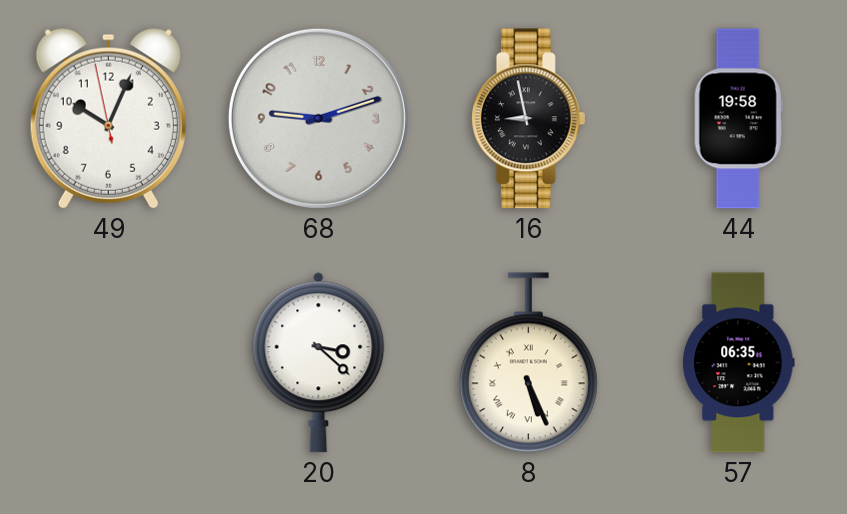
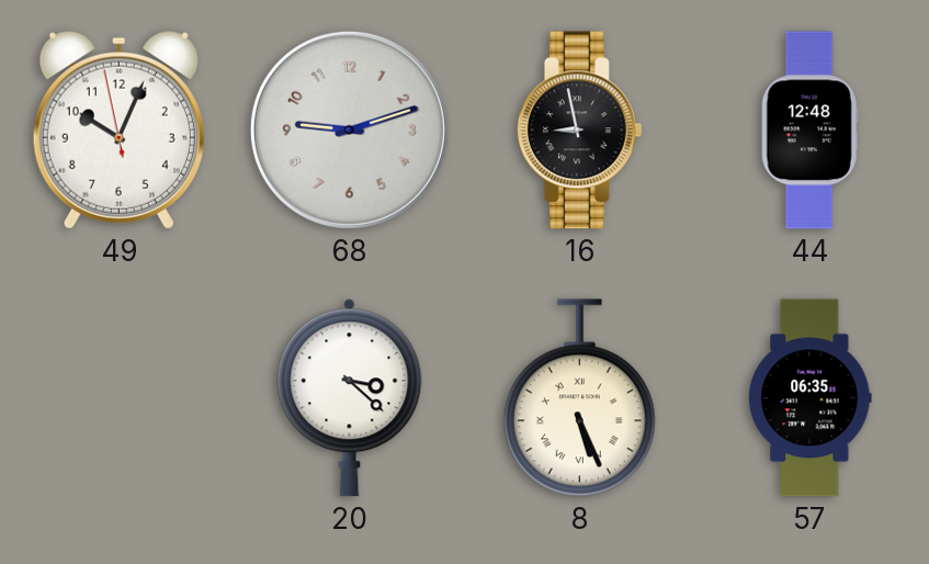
44: 19:58 -> 12:48 (809, 131)
